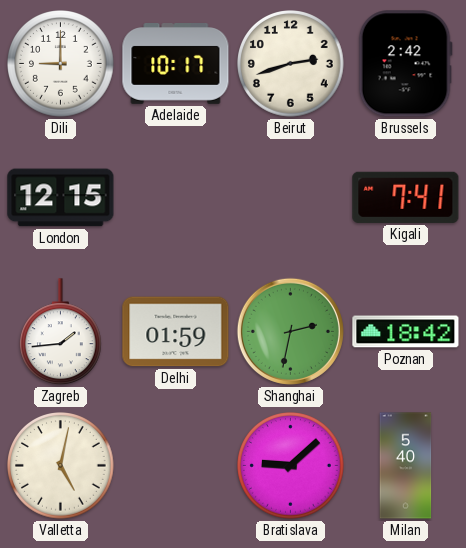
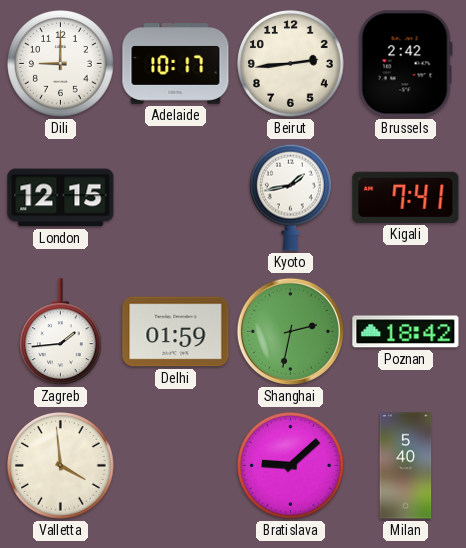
Beirut: 2:42 -> 2:44 (291, 64)
Kyoto: none -> 1:43 (291, 197)
Valletta: 5:02 -> 3:59 (61, 466)
